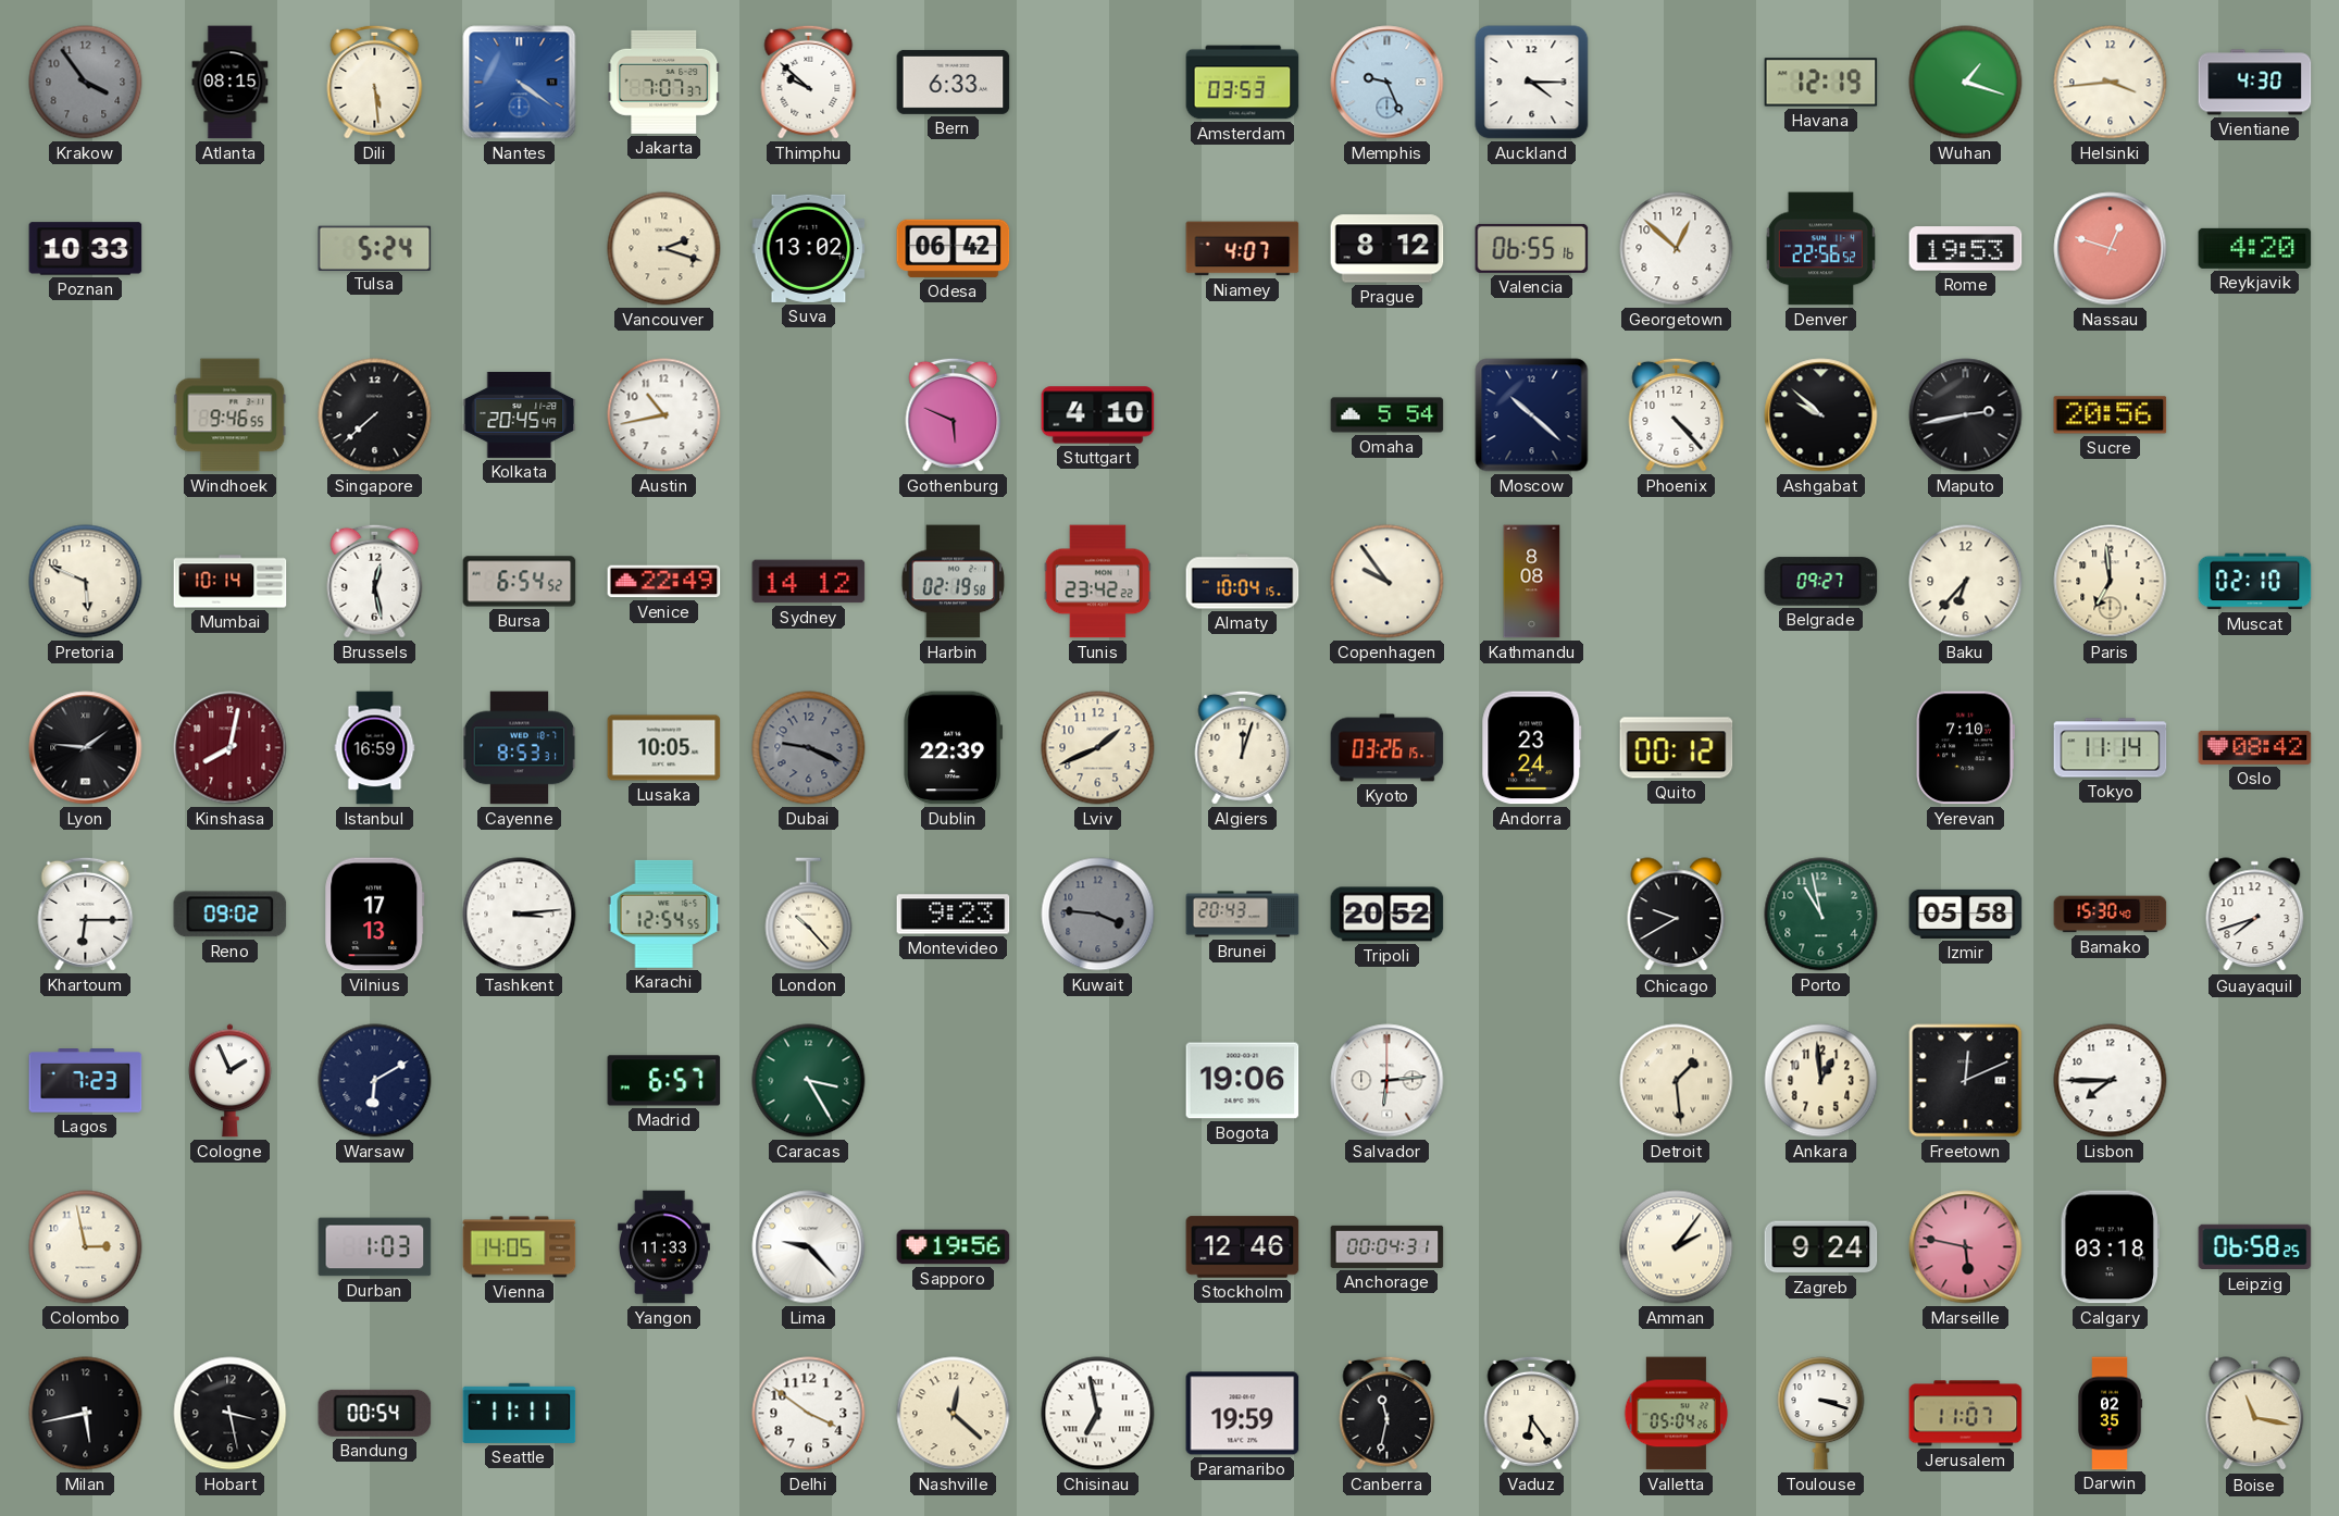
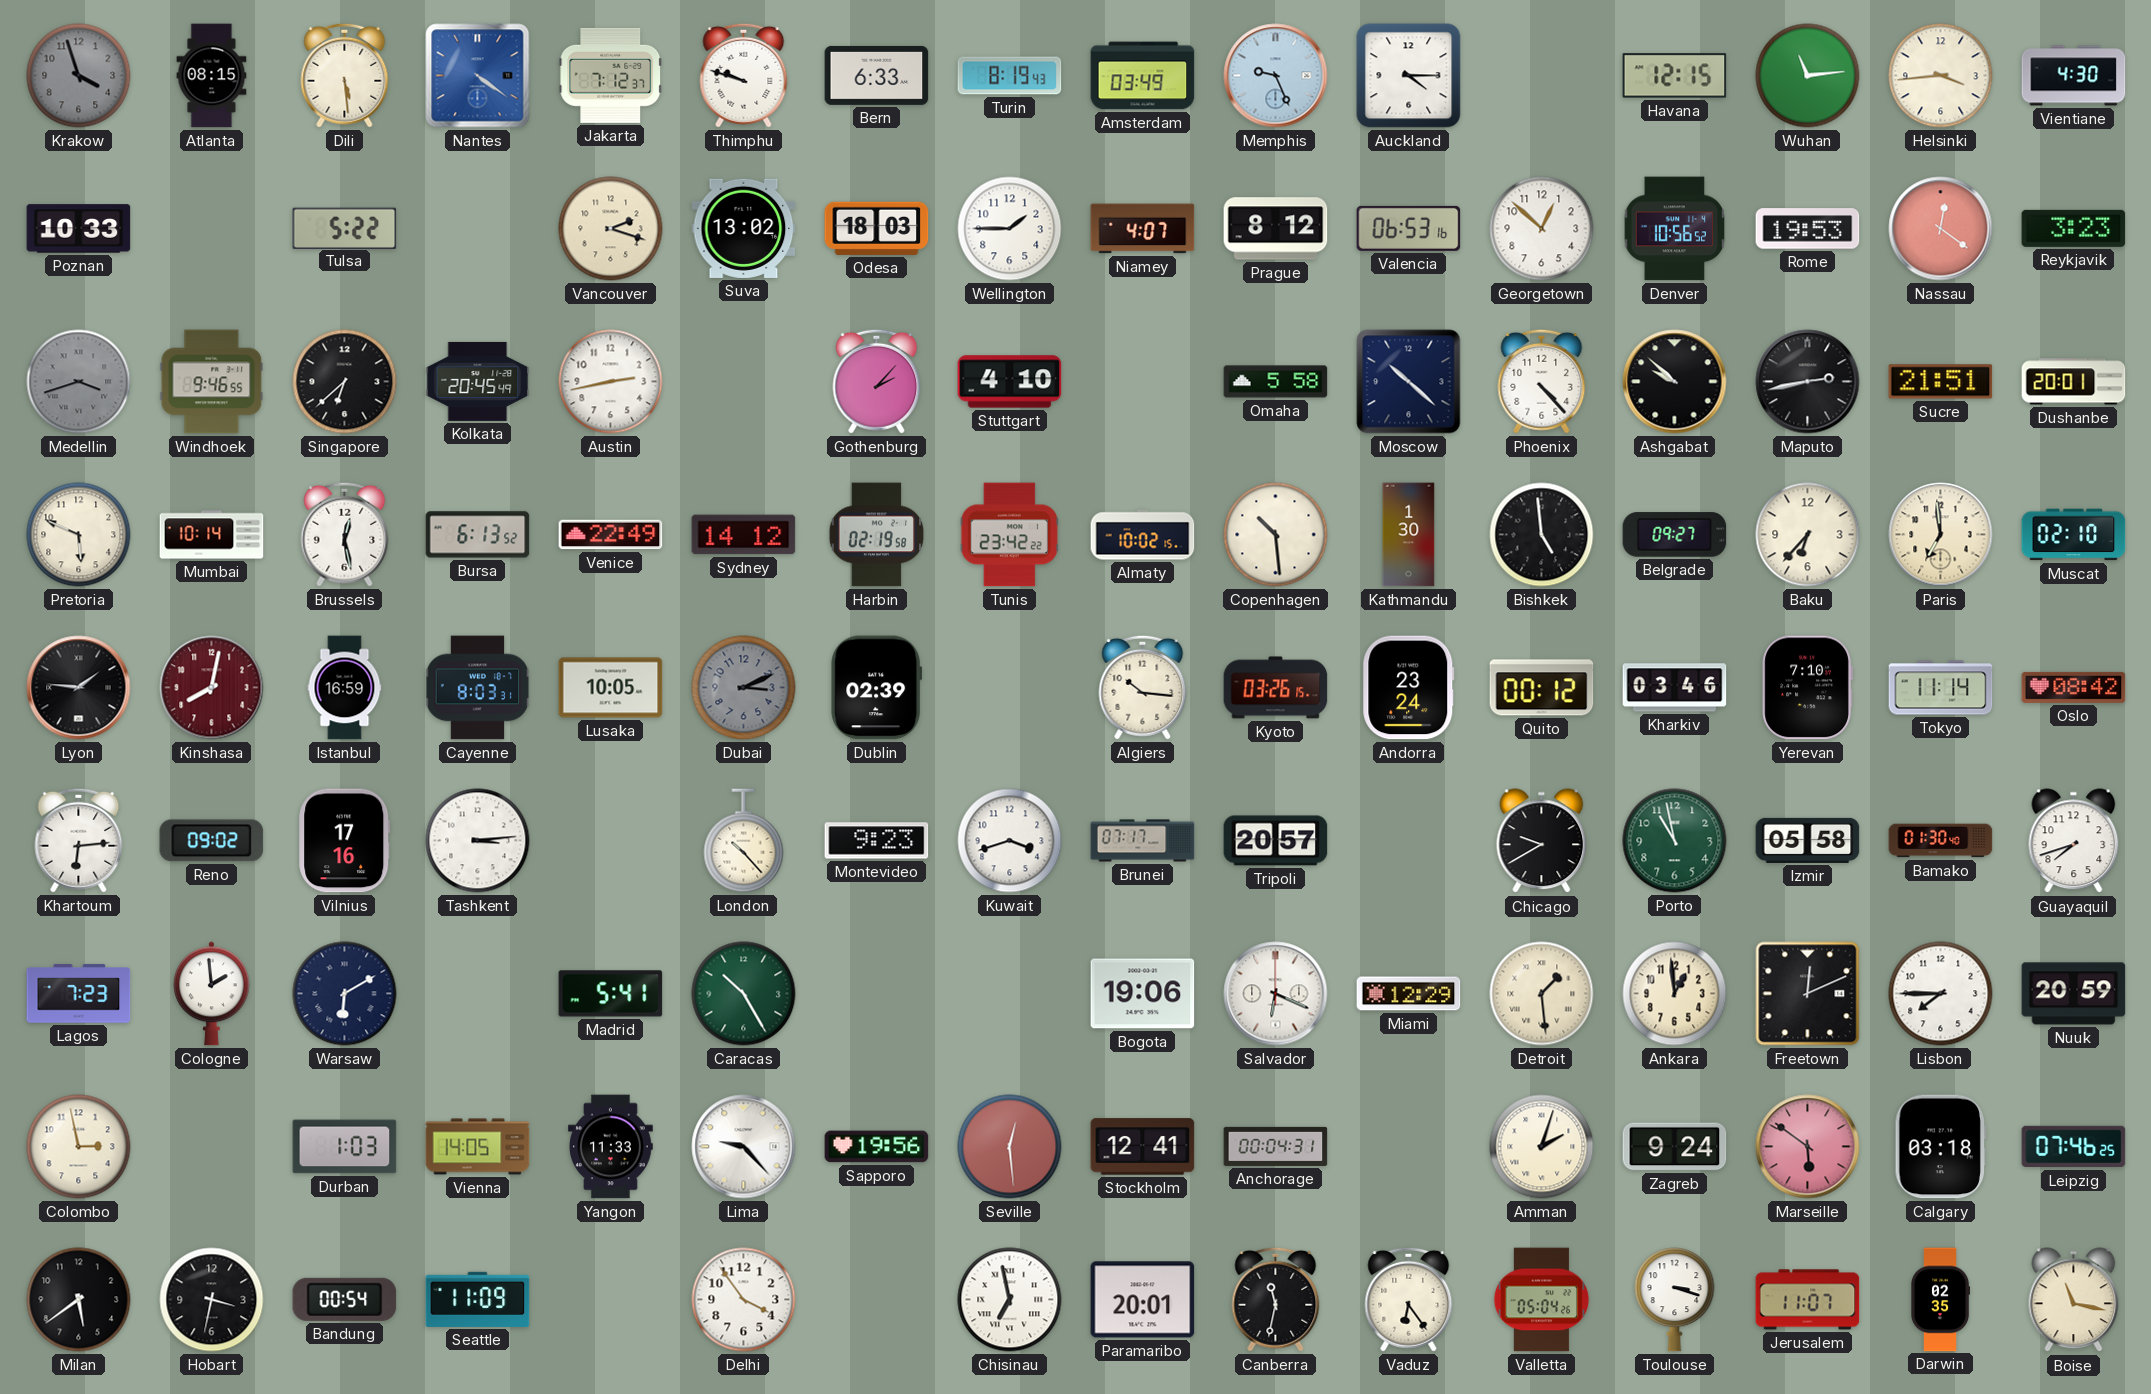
Krakow: 3:54 -> 3:57 (79, 76)
Jakarta: 7:07 -> 7:12 (611, 75)
Thimphu: 9:52 -> 9:48 (744, 75)
Turin: none -> 8:19 (1010, 76)
Amsterdam: 03:53 -> 03:49 (1143, 76)
Havana: 12:19 -> 12:15 (1675, 76)
Wuhan: 1:18 -> 11:14 (1808, 76)
Tulsa: 5:24 -> 5:22 (345, 228)
Odesa: 06:42 -> 18:03 (877, 228)
Wellington: none -> 1:45 (1010, 229)
Valencia: 06:55 -> 06:53 (1409, 228)
Denver: 22:56 -> 10:56 (1675, 229)
Nassau: 12:48 -> 12:21 (1941, 229)
Reykjavik: 4:20 -> 3:23 (2074, 228)
Medellin: none -> 3:42 (79, 382)
Singapore: 7:38 -> 6:38 (345, 382)
Austin: 10:43 -> 2:43 (611, 382)
Gothenburg: 5:49 -> 2:07 (877, 381)
Omaha: 5:54 -> 5:58 (1276, 382)
Sucre: 20:56 -> 21:51 (1941, 382)
Dushanbe: none -> 20:01 (2074, 382)
Bursa: 6:54 -> 6:13 (478, 535)
Almaty: 10:04 -> 10:02 (1143, 535)
Copenhagen: 9:54 -> 10:29 (1276, 535)
Kathmandu: 8:08 -> 1:30 (1409, 535)
Bishkek: none -> 4:59 (1542, 535)
Cayenne: 8:53 -> 8:03 (478, 688)
Dubai: 9:19 -> 3:11 (744, 688)
Dublin: 22:39 -> 02:39 (877, 688)
Lviv: 1:41 -> none (1098, 748)
Algiers: 12:03 -> 10:16 (1143, 687)
Kharkiv: none -> 03:46 (1675, 688)
Khartoum: 6:15 -> 6:14 (79, 840)
Vilnius: 17:13 -> 17:16 (345, 841)
Karachi: 12:54 -> none (664, 914)
Kuwait: 3:46 -> 3:42 (1010, 841)
Kuwait dial: grey -> white (1010, 841)
Brunei: 20:43 -> 07:17 (1143, 841)
Tripoli: 20:52 -> 20:57 (1276, 841)
Bamako: 15:30 -> 01:30 (1941, 841)
Cologne: 1:56 -> 1:59 (212, 994)
Madrid: 6:57 -> 5:41 (611, 994)
Caracas: 3:25 -> 10:25 (744, 994)
Salvador: 6:14 -> 6:19 (1276, 994)
Miami: none -> 12:29 (1409, 994)
Nuuk: none -> 20:59 (2074, 994)
Seville: none -> 12:29 (1010, 1147)
Stockholm: 12:46 -> 12:41 (1143, 1147)
Amman: 2:06 -> 2:03 (1542, 1147)
Marseille: 5:47 -> 5:51 (1808, 1147)
Leipzig: 06:58 -> 07:46 (2074, 1147)
Milan: 5:43 -> 5:39 (79, 1300)
Hobart: 3:28 -> 3:32 (212, 1300)
Seattle: 11:11 -> 11:09 (478, 1299)
Delhi: 3:51 -> 3:54 (744, 1300)
Nashville: 12:22 -> none (954, 1414)
Paramaribo: 19:59 -> 20:01 (1143, 1300)
